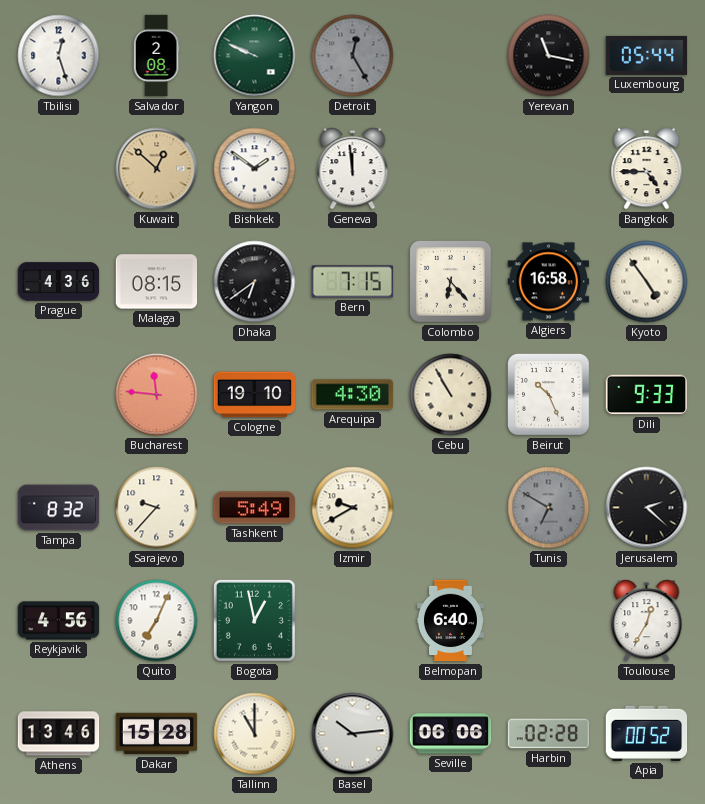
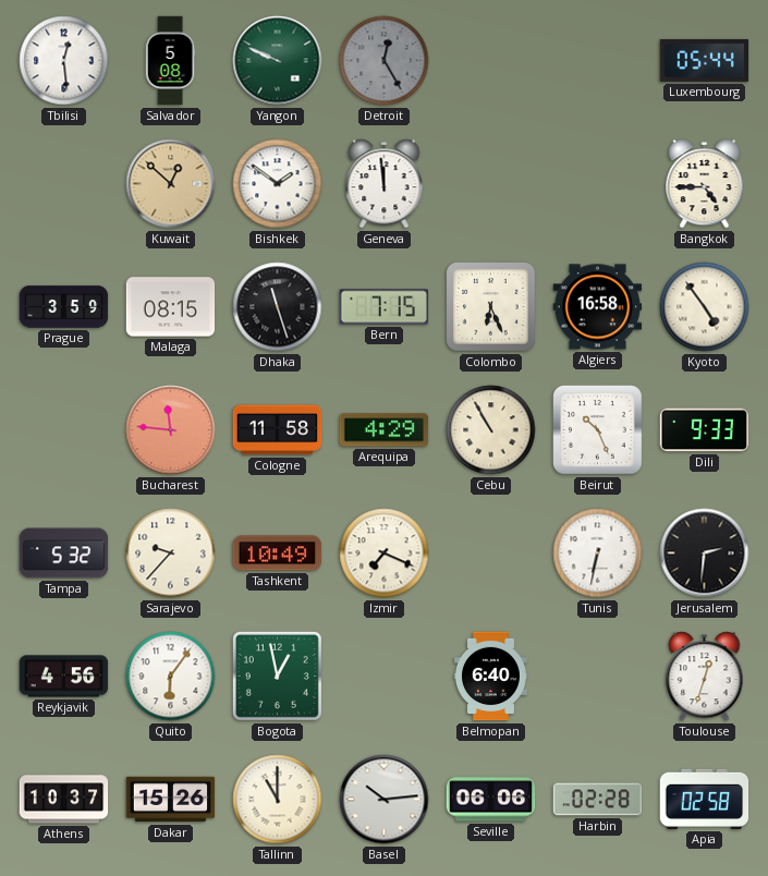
Tbilisi: 12:27 -> 12:29 (64, 61)
Salvador: 2:08 -> 5:08 (170, 61)
Yerevan: 11:17 -> none (549, 56)
Prague: 4:36 -> 3:59 (64, 307)
Dhaka: 6:39 -> 11:27 (278, 307)
Colombo: 6:23 -> 6:26 (491, 307)
Cologne: 19:10 -> 11:58 (278, 430)
Arequipa: 4:30 -> 4:29 (385, 430)
Tampa: 8:32 -> 5:32 (64, 553)
Tashkent: 5:49 -> 10:49 (278, 553)
Izmir: 9:40 -> 7:19 (385, 553)
Tunis: 6:50 -> 6:32 (598, 553)
Tunis dial: grey -> white (598, 553)
Jerusalem: 2:22 -> 2:31 (705, 553)
Quito: 7:04 -> 6:06 (171, 677)
Toulouse: 12:35 -> 12:33 (705, 677)
Athens: 13:46 -> 10:37 (64, 800)
Dakar: 15:28 -> 15:26 (171, 800)
Apia: 00:52 -> 02:58 (705, 799)
